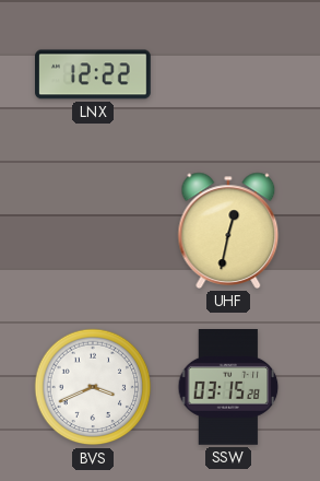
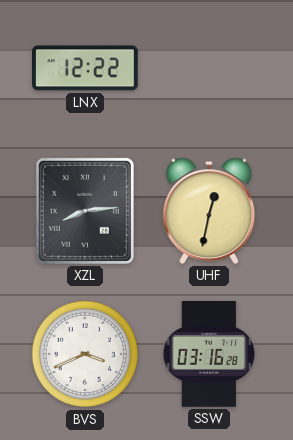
XZL: none -> 8:14 (85, 211)
SSW: 03:15 -> 03:16 (209, 355)
